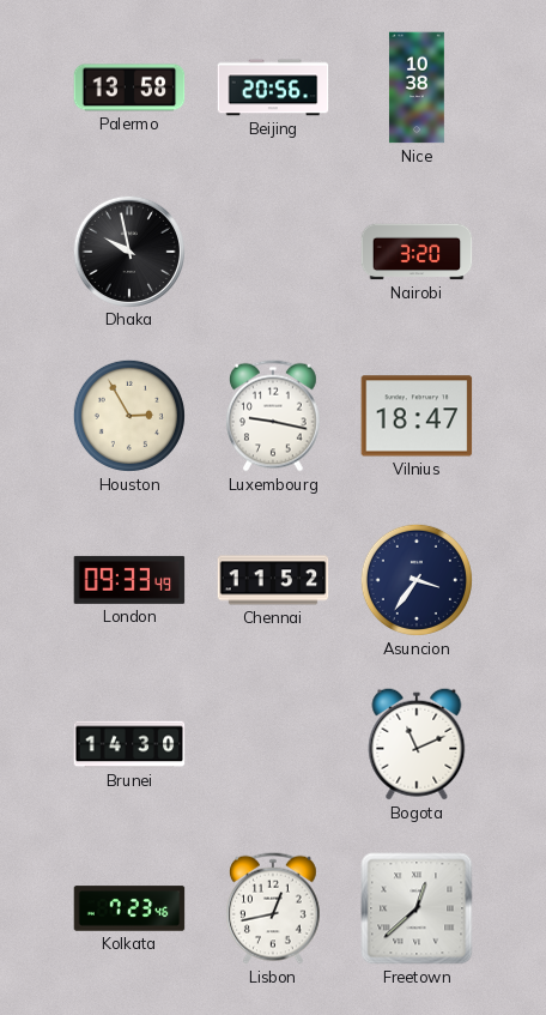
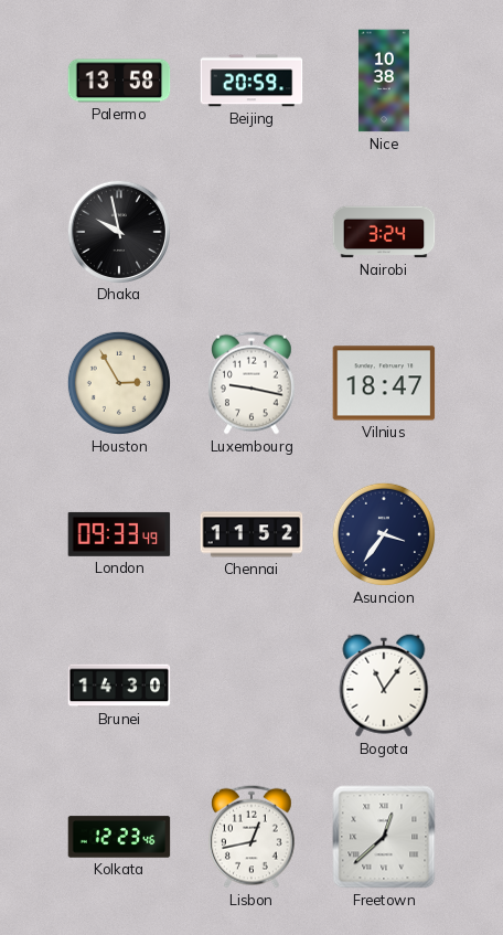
Beijing: 20:56 -> 20:59 (251, 81)
Nairobi: 3:20 -> 3:24 (384, 232)
Bogota: 11:11 -> 11:06 (384, 686)
Kolkata: 7:23 -> 12:23 (119, 837)
